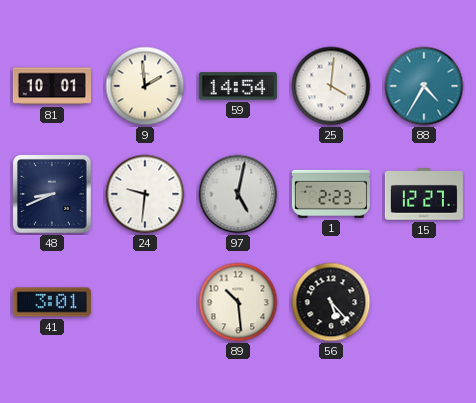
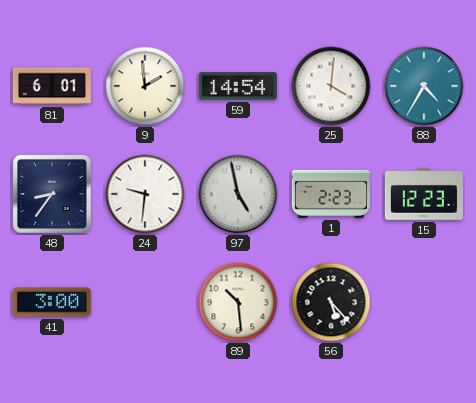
81: 10:01 -> 6:01 (52, 86)
48: 8:41 -> 8:36 (52, 194)
97: 5:02 -> 4:58 (238, 194)
15: 12:27 -> 12:23 (424, 194)
41: 3:01 -> 3:00 (52, 302)
